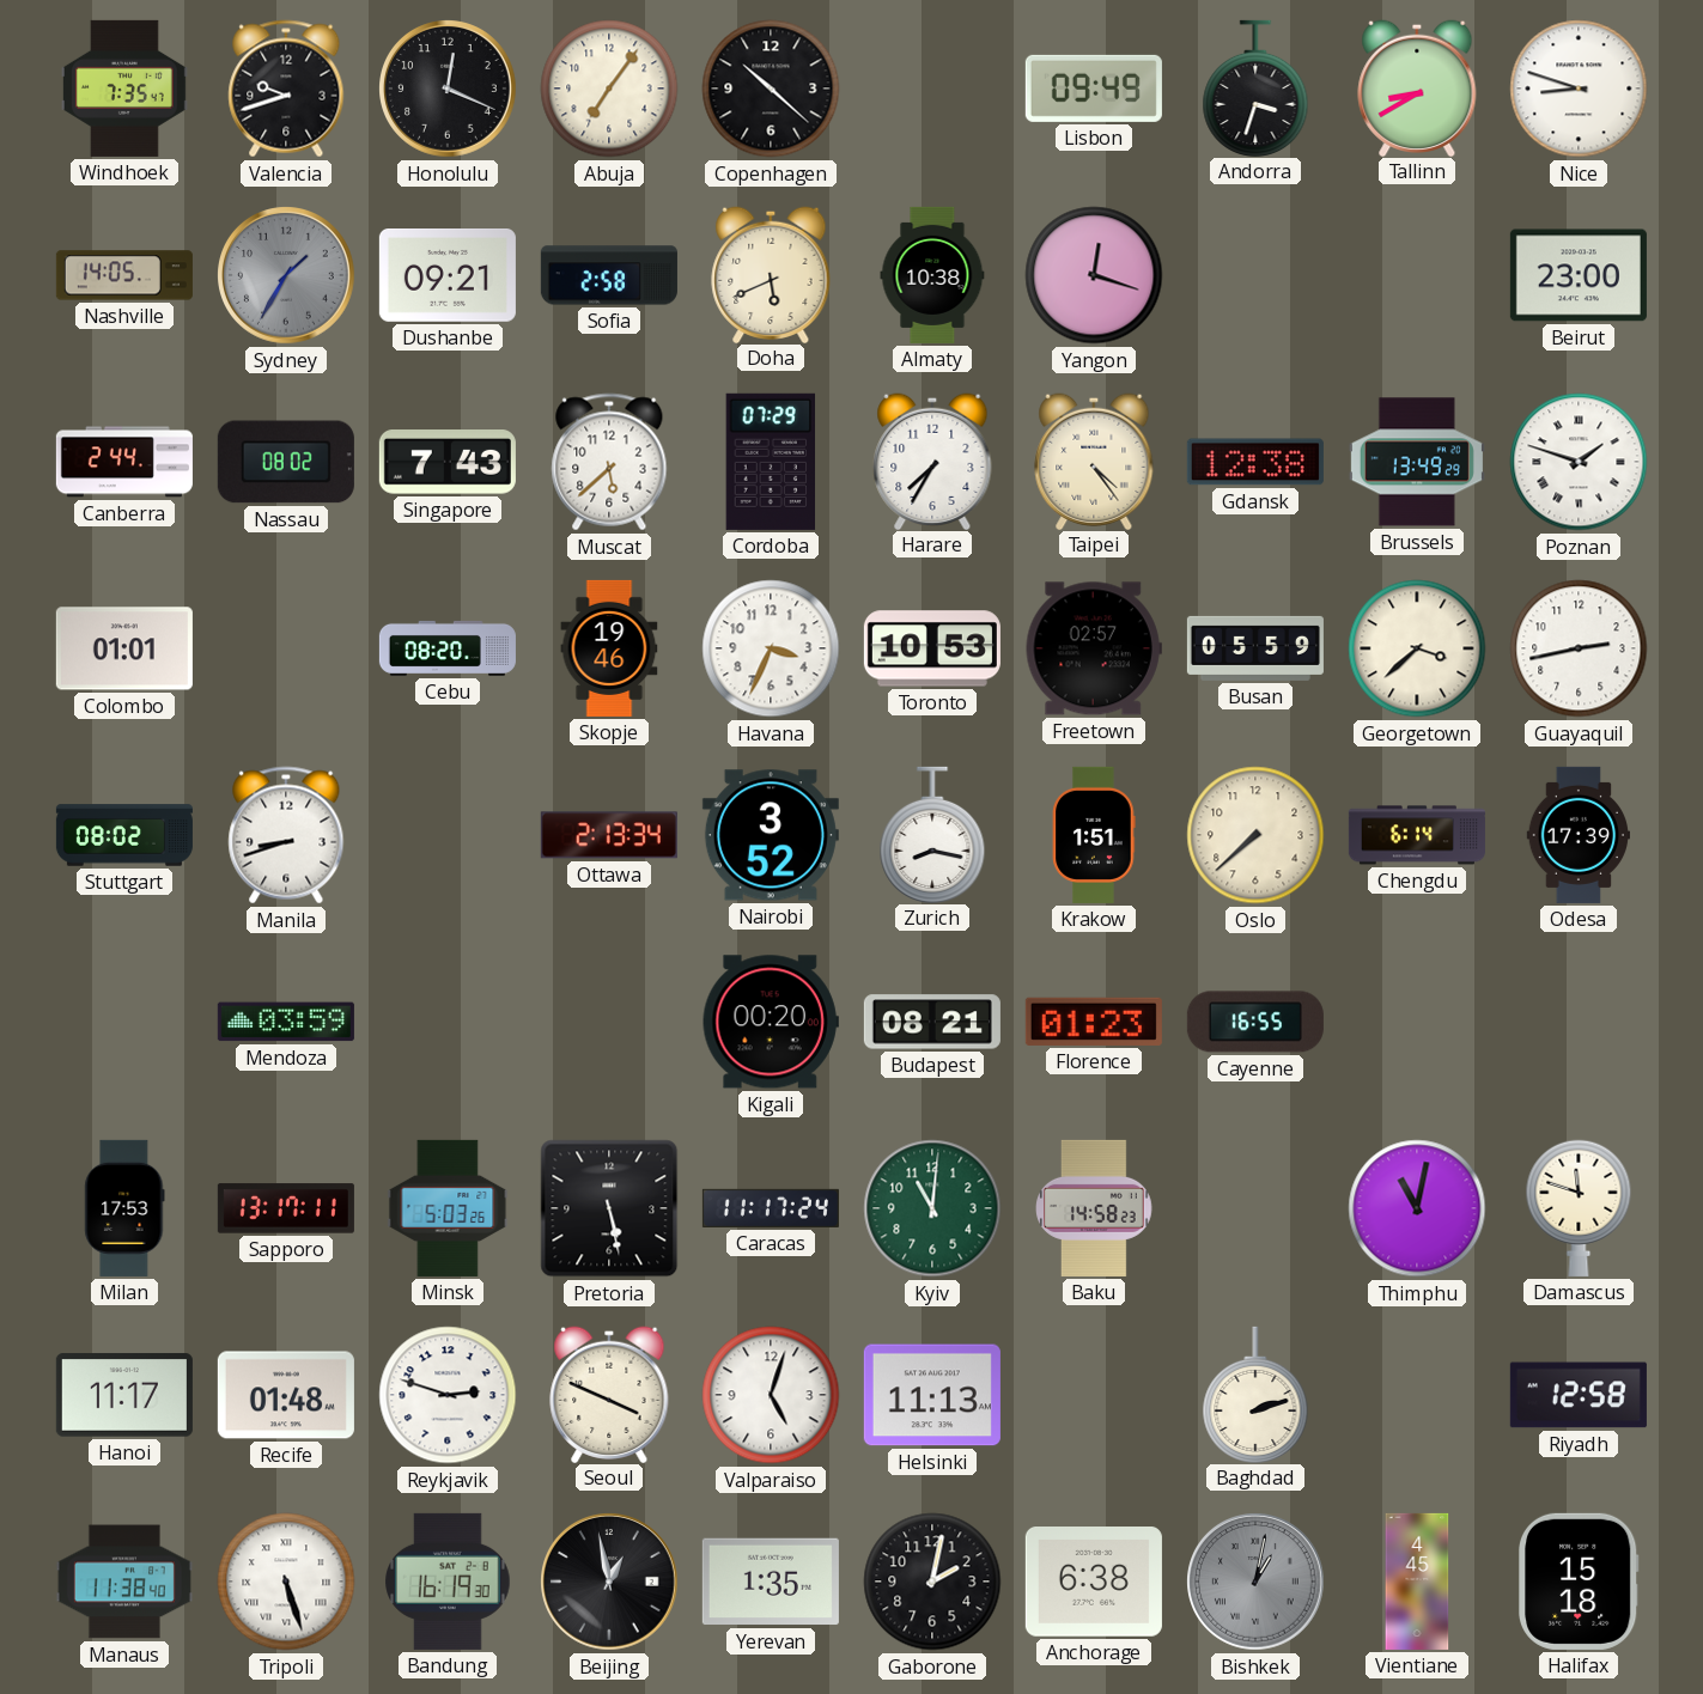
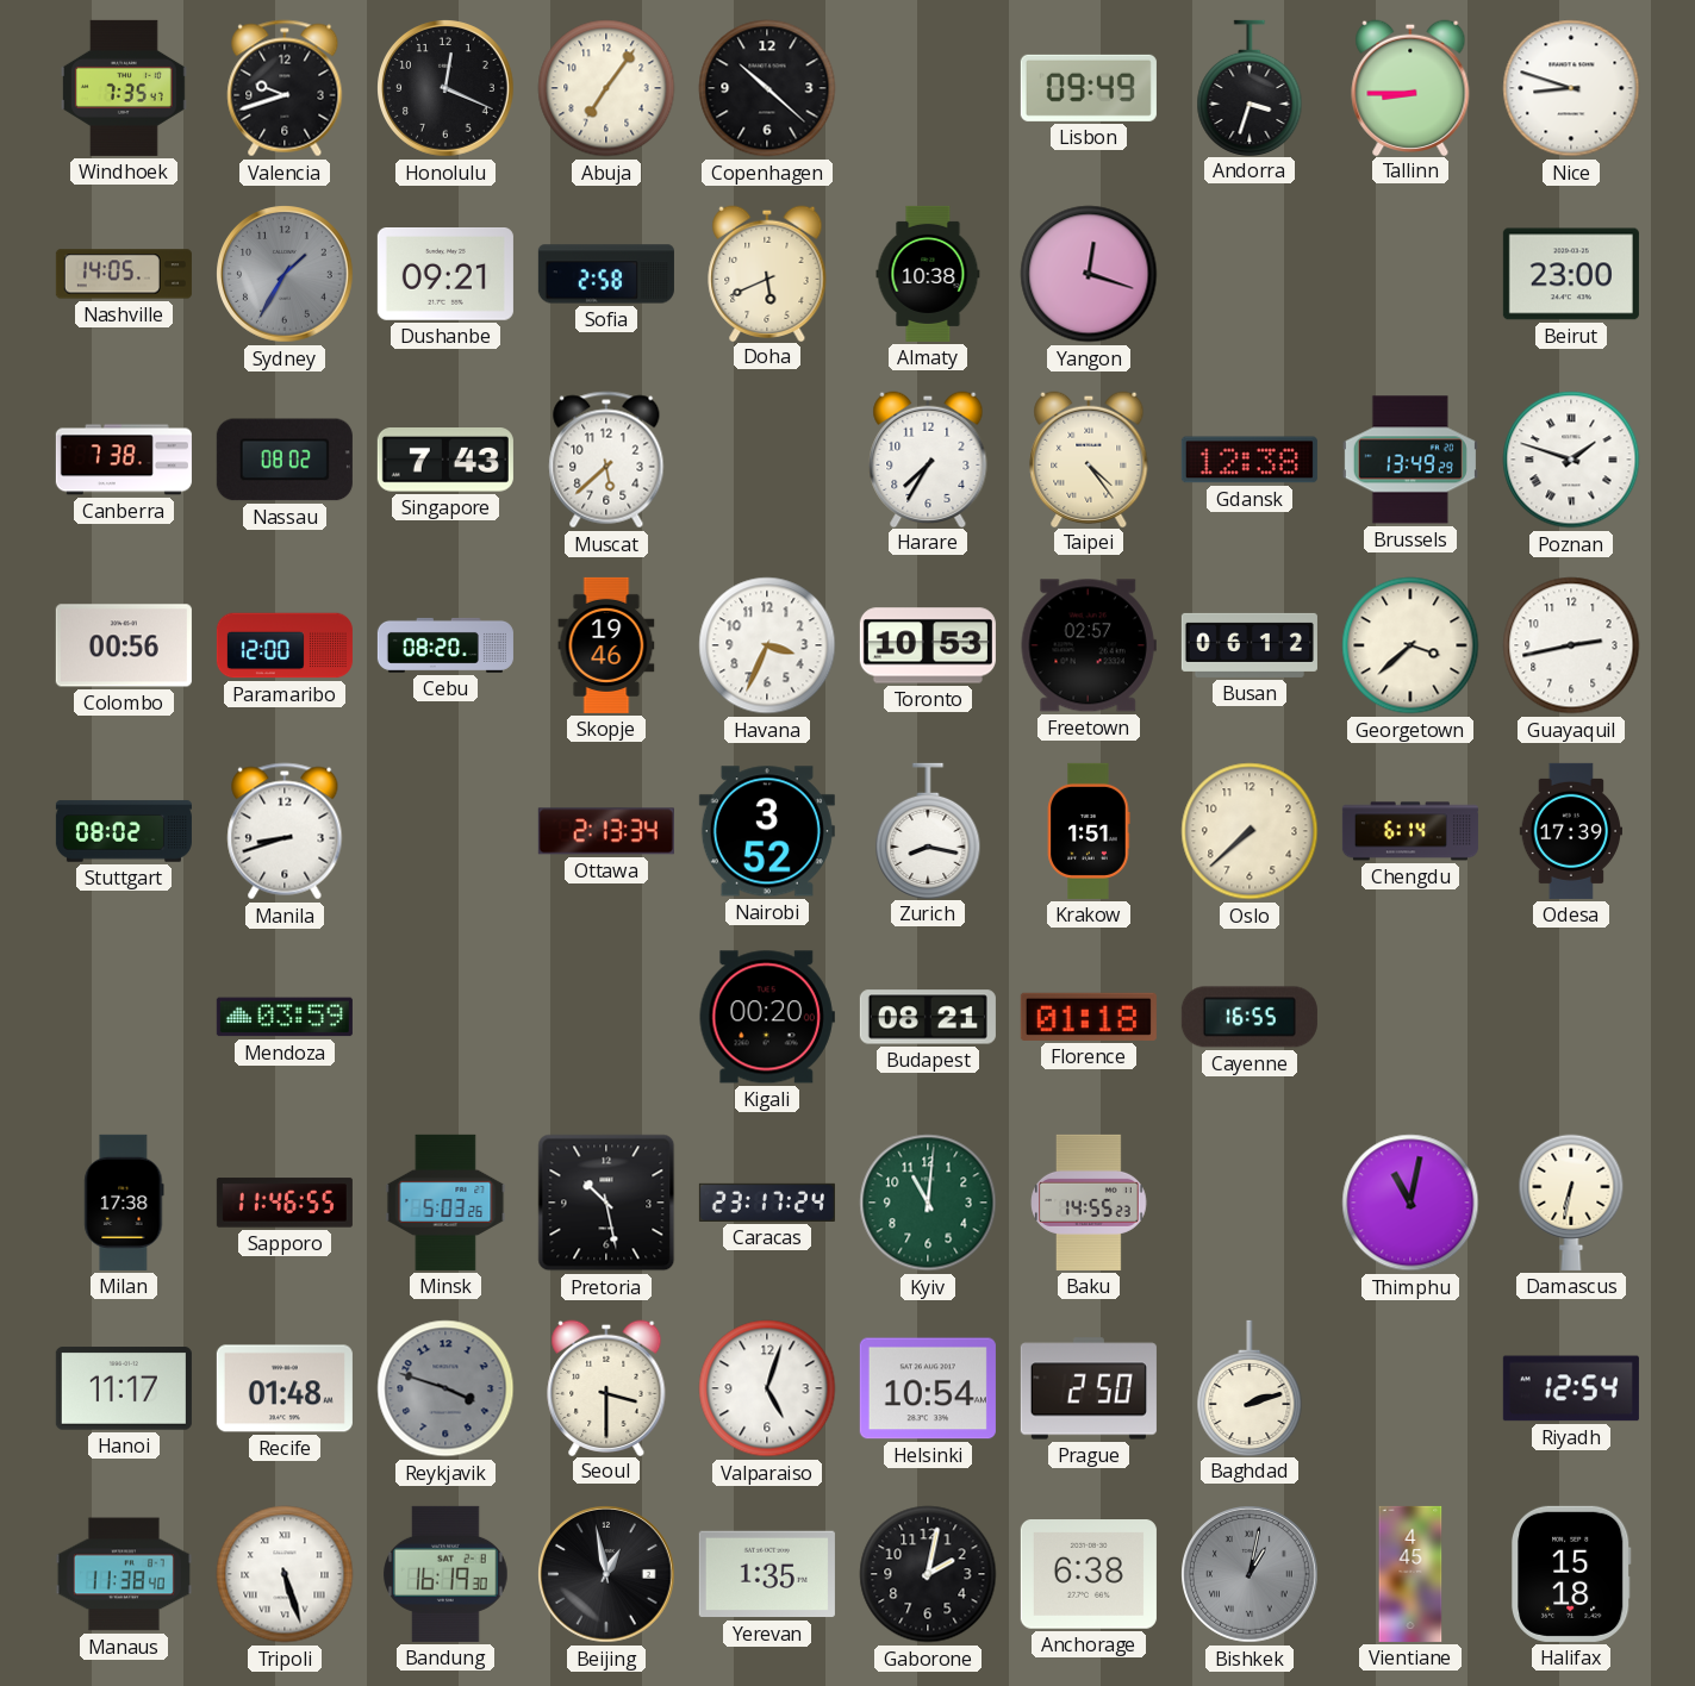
Tallinn: 8:40 -> 8:45 (1410, 87)
Canberra: 2:44 -> 7:38 (124, 460)
Cordoba: 07:29 -> none (771, 462)
Colombo: 01:01 -> 00:56 (124, 645)
Paramaribo: none -> 12:00 (285, 645)
Busan: 05:59 -> 06:12 (1250, 645)
Florence: 01:23 -> 01:18 (1089, 1017)
Milan: 17:53 -> 17:38 (124, 1203)
Sapporo: 13:17 -> 11:46 (285, 1203)
Pretoria: 5:28 -> 10:28 (606, 1203)
Caracas: 11:17 -> 23:17 (767, 1203)
Baku: 14:58 -> 14:55 (1089, 1203)
Damascus: 11:48 -> 6:32 (1571, 1203)
Reykjavik: 2:48 -> 3:48 (445, 1388)
Reykjavik dial: white -> grey (445, 1388)
Seoul: 3:49 -> 3:30 (606, 1387)
Helsinki: 11:13 -> 10:54 (928, 1388)
Prague: none -> 2:50 (1089, 1388)
Riyadh: 12:58 -> 12:54 (1571, 1388)
